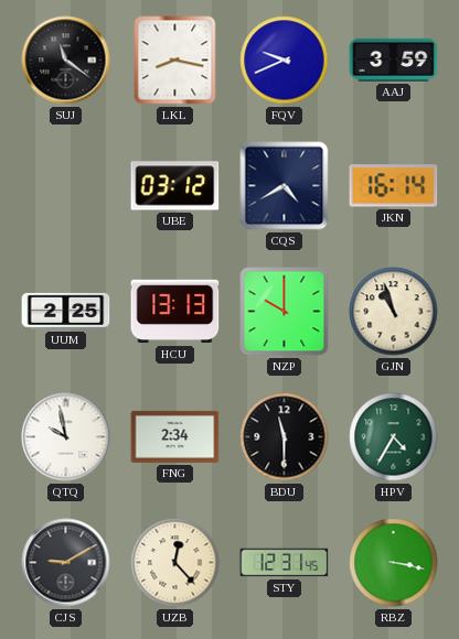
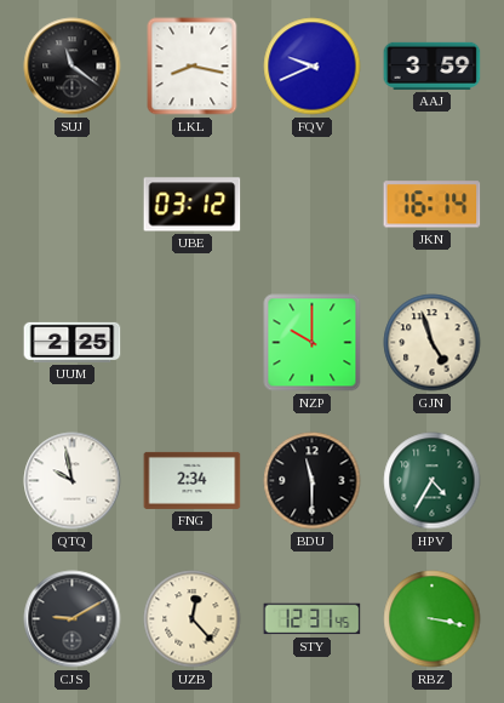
CQS: 4:40 -> none (285, 186)
HCU: 13:13 -> none (175, 312)
GJN: 10:57 -> 4:57 (433, 343)
